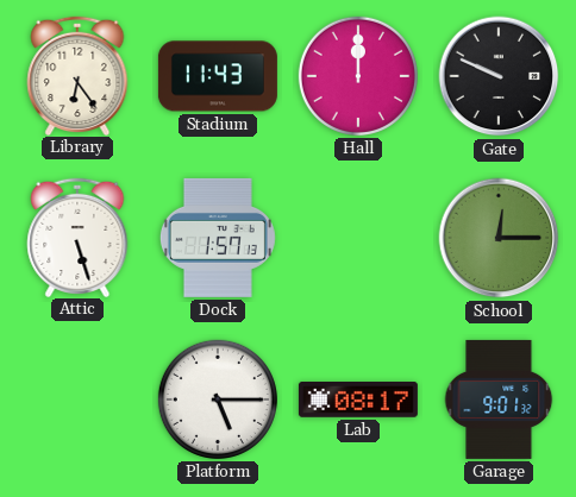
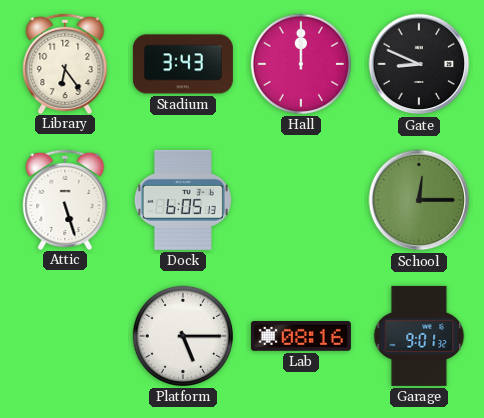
Stadium: 11:43 -> 3:43 (183, 64)
Gate: 9:49 -> 8:49 (419, 64)
Dock: 1:57 -> 6:05 (183, 200)
Lab: 08:17 -> 08:16 (301, 337)
